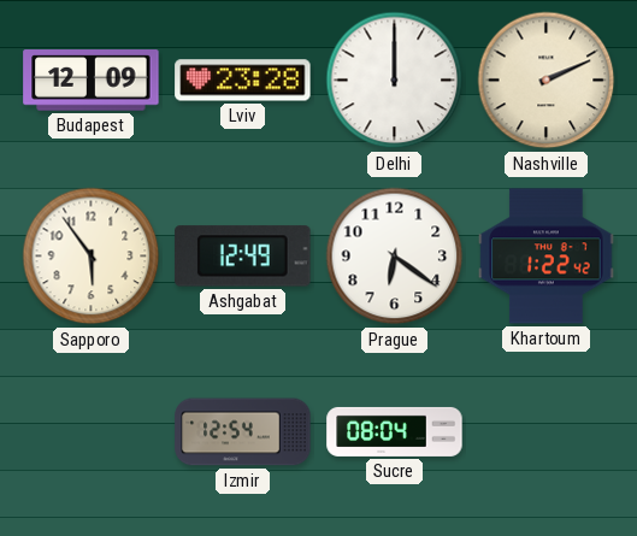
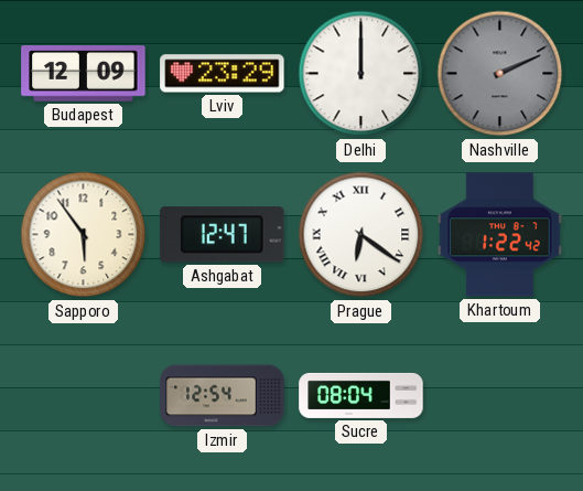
Lviv: 23:28 -> 23:29 (223, 74)
Nashville dial: cream -> grey (500, 74)
Ashgabat: 12:49 -> 12:47 (223, 235)
Prague numerals: Arabic -> Roman (361, 235)
